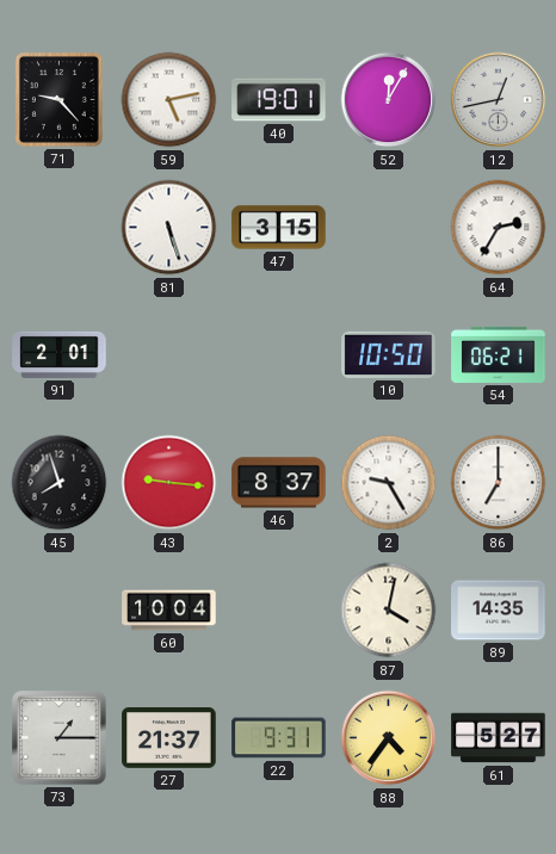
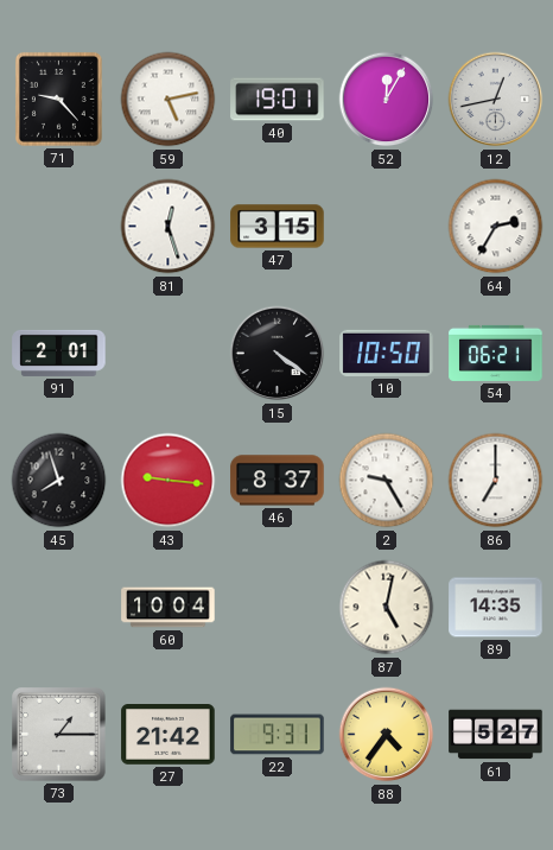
81: 5:27 -> 12:27 (169, 227)
15: none -> 4:21 (278, 354)
87: 4:02 -> 5:02 (387, 608)
27: 21:37 -> 21:42 (169, 735)
